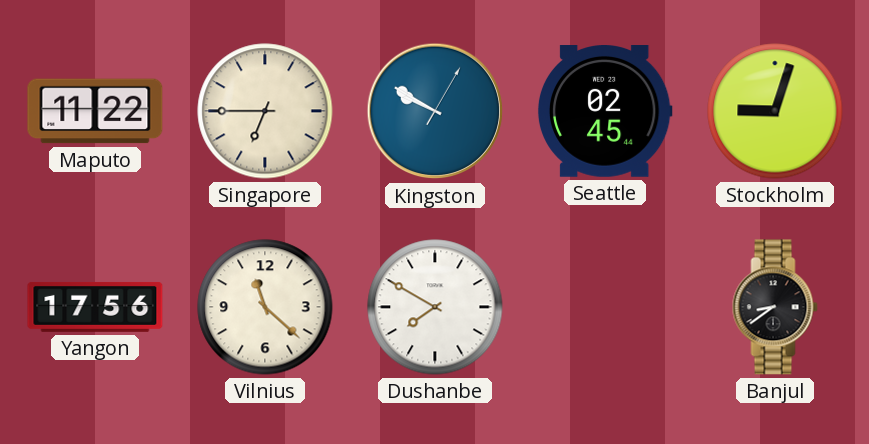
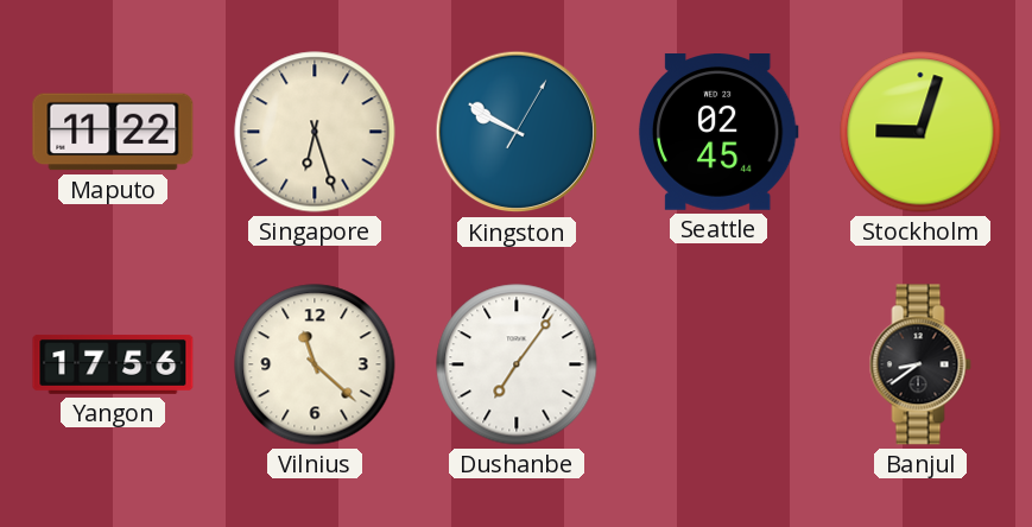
Singapore: 6:45 -> 6:27 (315, 132)
Dushanbe: 7:50 -> 7:06 (517, 364)
